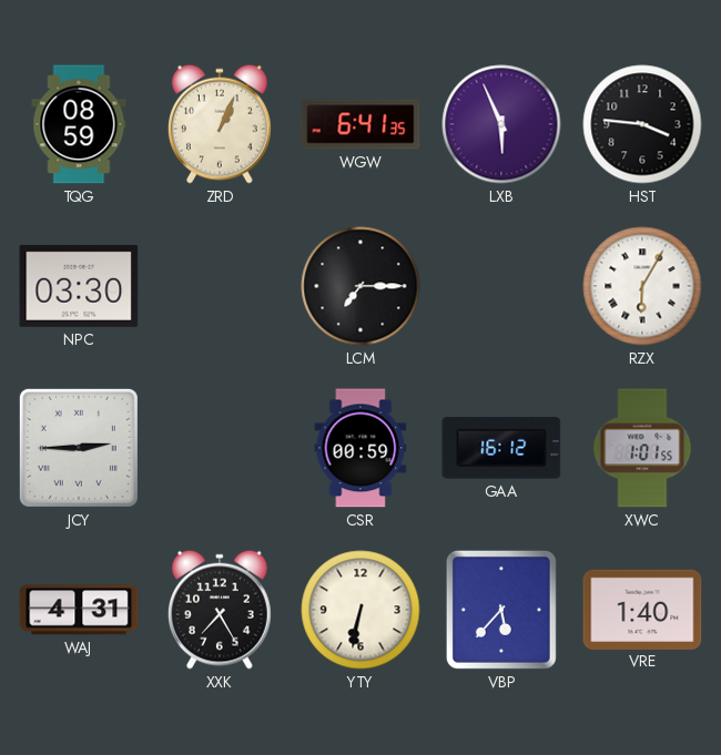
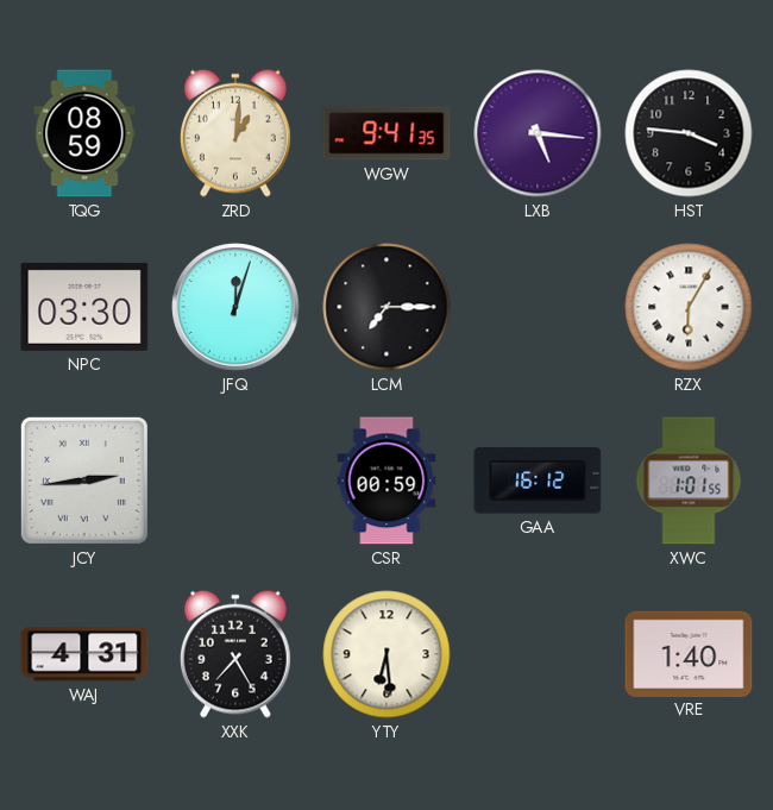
ZRD: 1:04 -> 1:01 (235, 133)
WGW: 6:41 -> 9:41 (386, 133)
LXB: 5:56 -> 5:16 (538, 133)
JFQ: none -> 12:03 (235, 307)
JCY: 2:45 -> 2:44 (84, 481)
YTY: 6:32 -> 6:29 (386, 654)
VBP: 5:37 -> none (501, 610)
